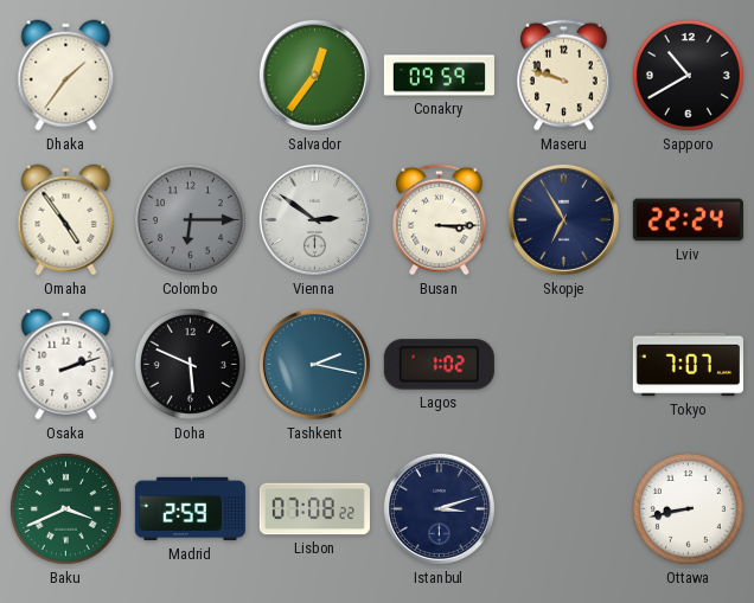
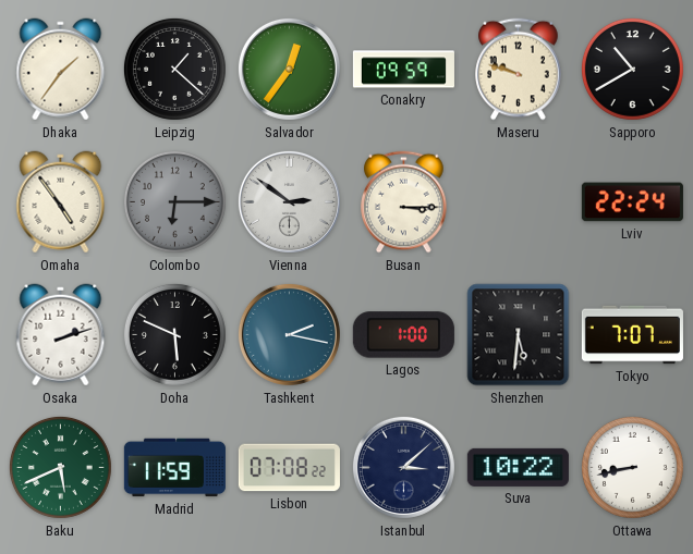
Leipzig: none -> 1:22 (174, 69)
Skopje: 6:55 -> none (563, 219)
Lagos: 1:02 -> 1:00 (403, 335)
Shenzhen: none -> 5:31 (519, 335)
Baku: 3:41 -> 5:41 (60, 467)
Madrid: 2:59 -> 11:59 (174, 468)
Istanbul: 3:12 -> 3:08 (403, 467)
Suva: none -> 10:22 (518, 467)
